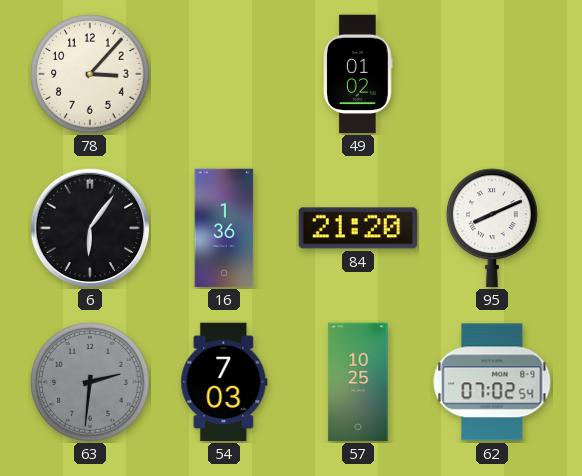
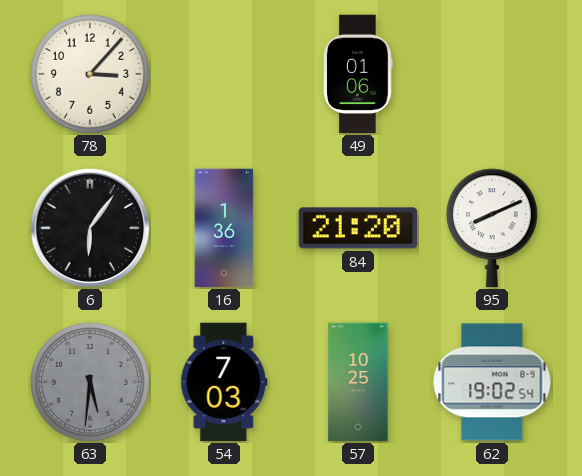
49: 01:02 -> 01:06 (358, 74)
63: 2:31 -> 5:31 (91, 383)
62: 07:02 -> 19:02 (492, 382)
